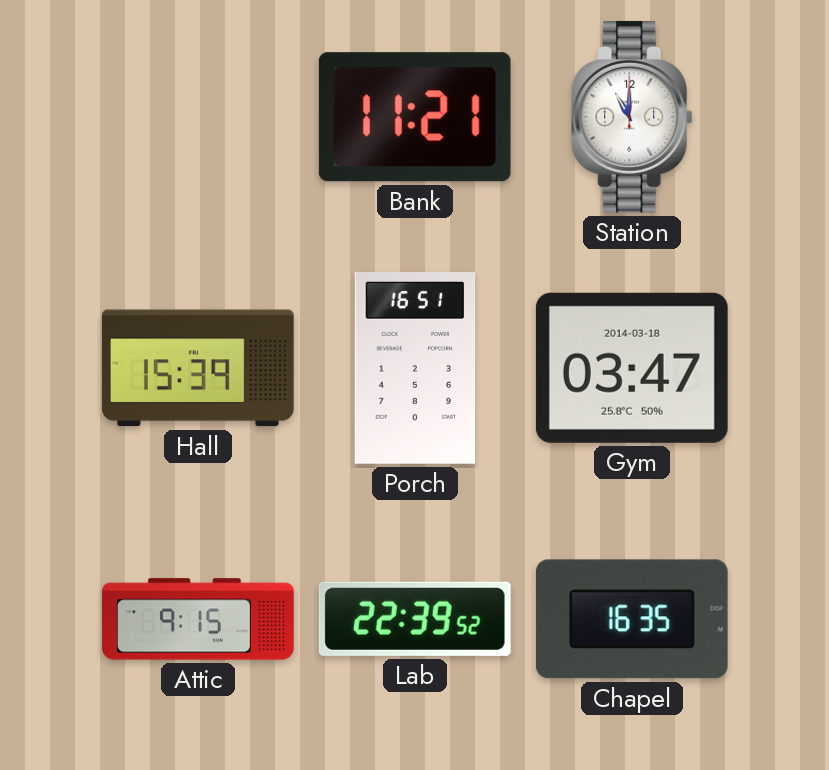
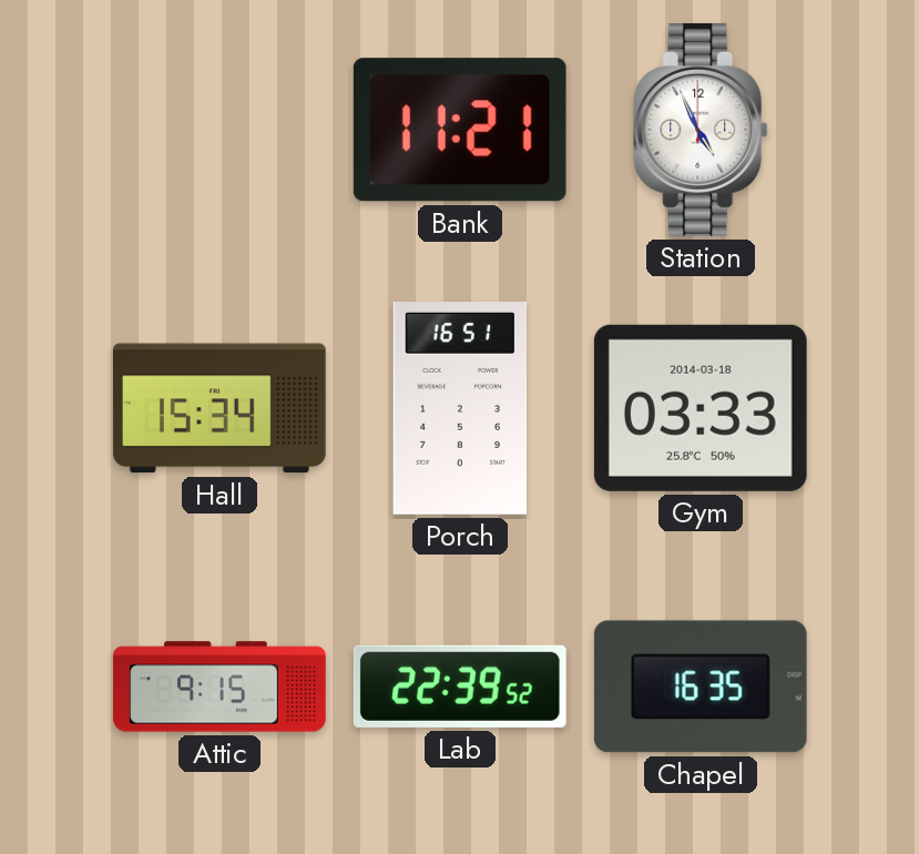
Station: 11:00 -> 4:56 (701, 130)
Hall: 15:39 -> 15:34 (219, 408)
Gym: 03:47 -> 03:33 (701, 408)
